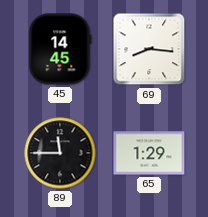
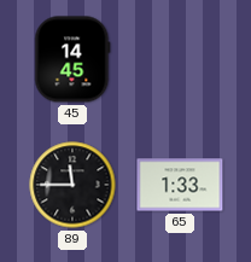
69: 8:16 -> none (149, 49)
65: 1:29 -> 1:33 (180, 185)
